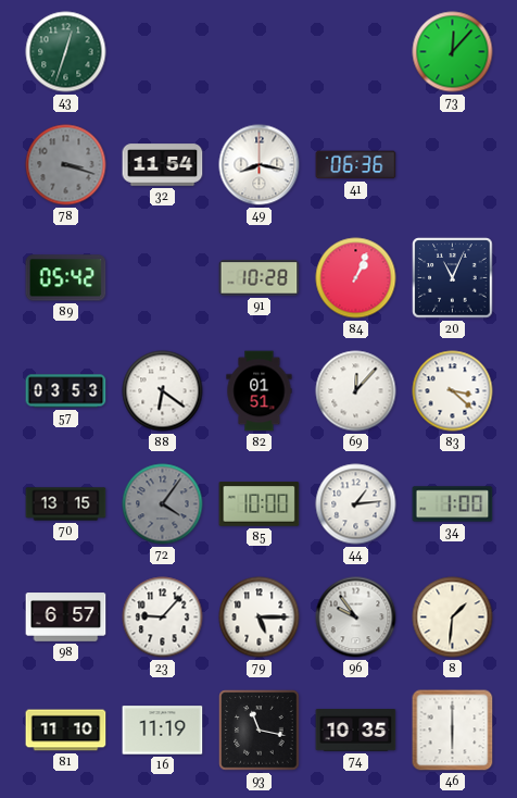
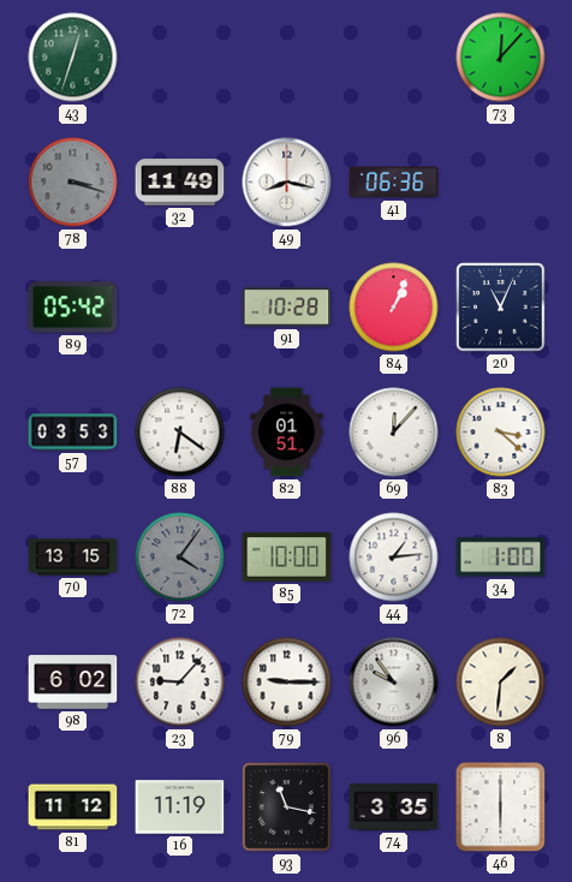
32: 11:54 -> 11:49 (180, 183)
98: 6:57 -> 6:02 (73, 683)
79: 5:15 -> 9:15 (287, 683)
81: 11:10 -> 11:12 (73, 807)
74: 10:35 -> 3:35 (394, 807)
